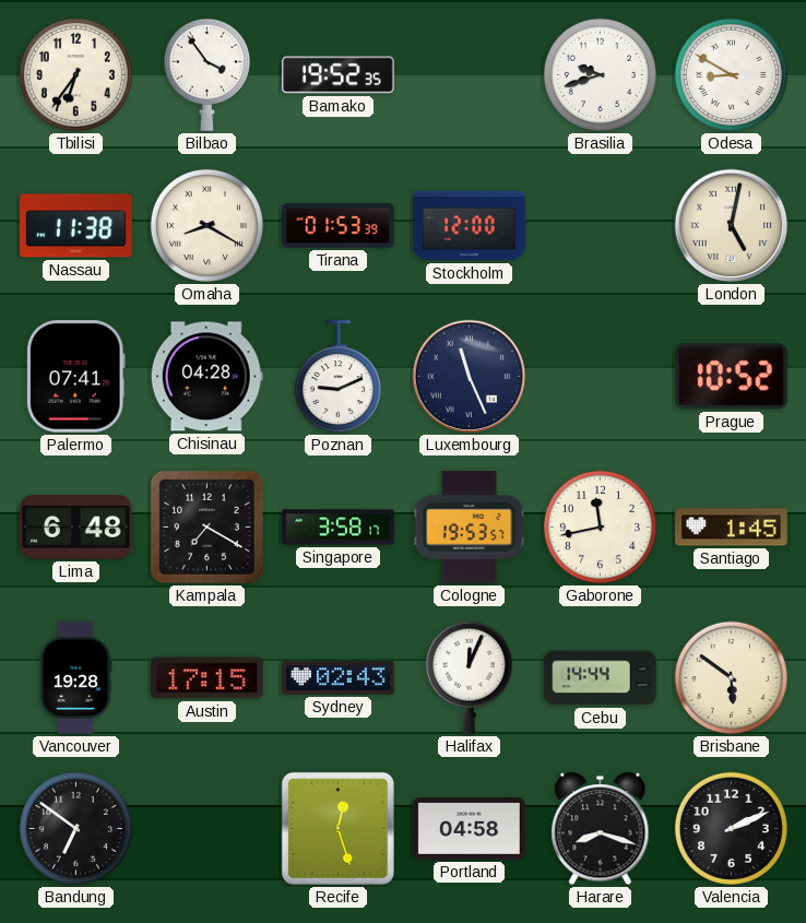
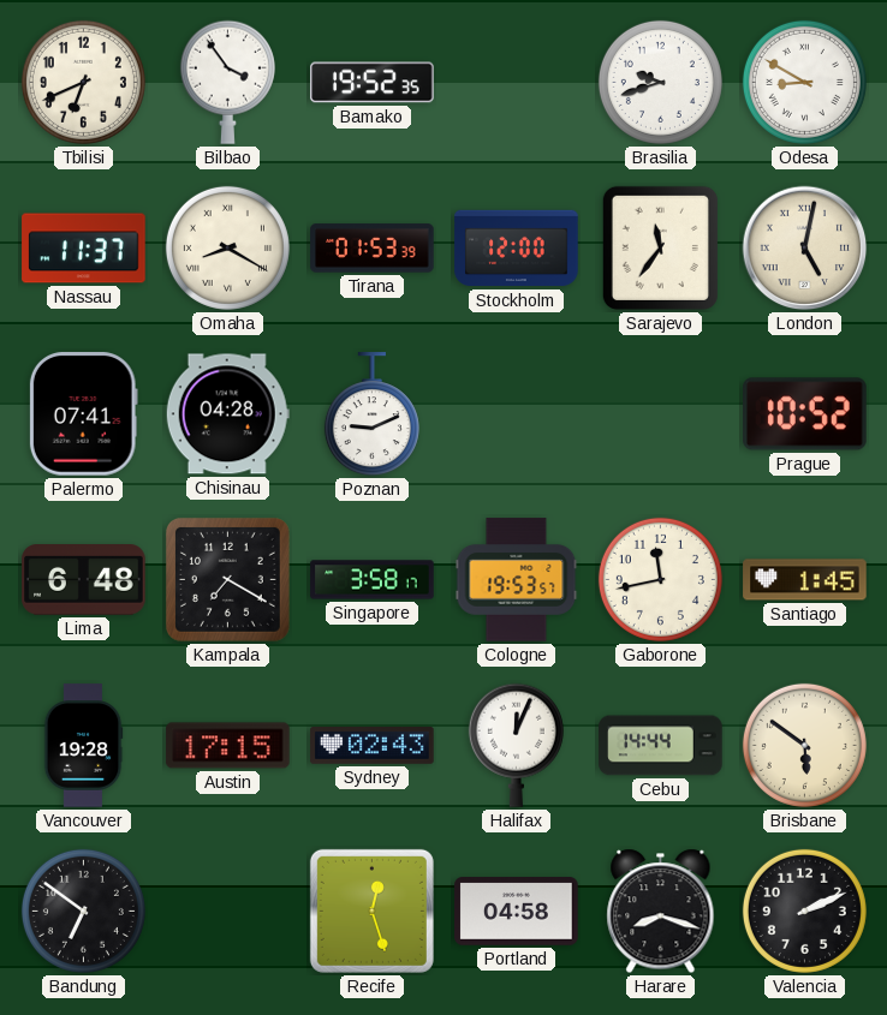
Tbilisi: 6:36 -> 6:41 (83, 82)
Nassau: 11:38 -> 11:37 (84, 249)
Sarajevo: none -> 11:36 (660, 247)
Luxembourg: 11:26 -> none (470, 377)
